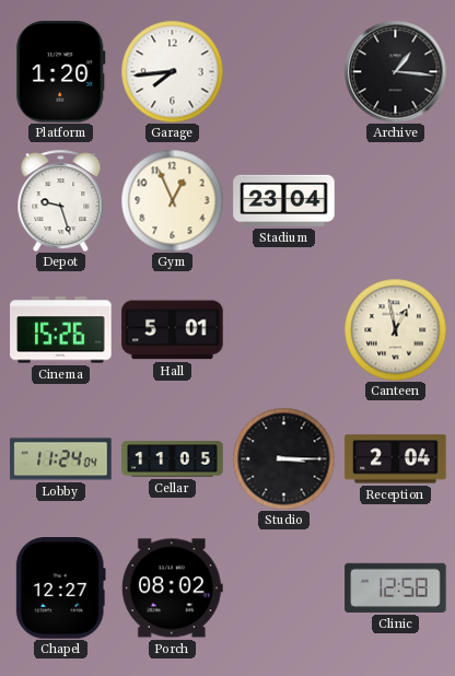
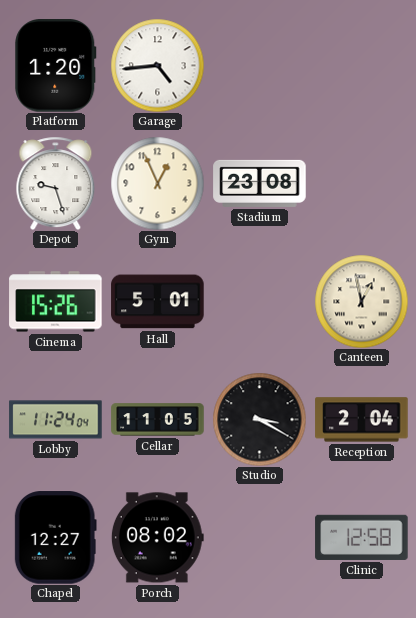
Garage: 7:44 -> 4:44 (157, 65)
Archive: 1:16 -> none (395, 71)
Stadium: 23:04 -> 23:08 (260, 183)
Studio: 3:15 -> 3:20 (259, 419)
